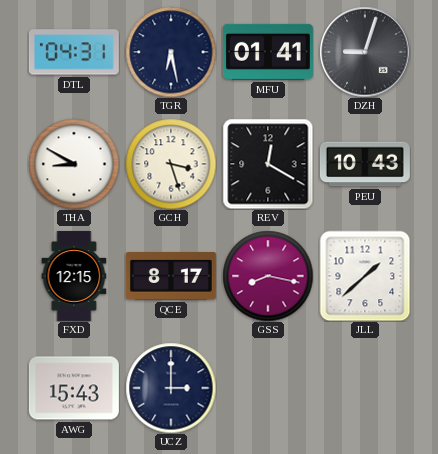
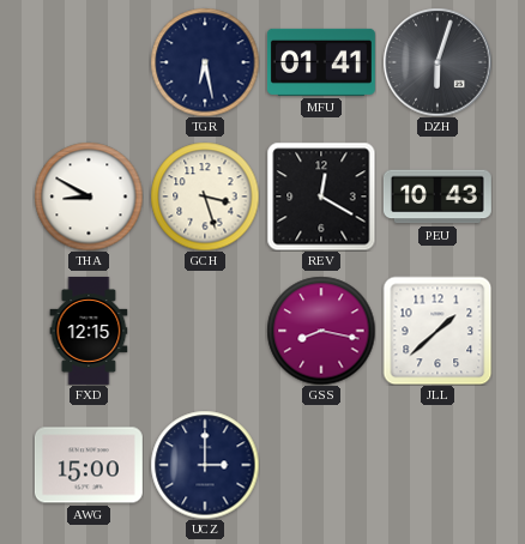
DTL: 04:31 -> none (74, 52)
DZH: 9:03 -> 6:03 (437, 62)
QCE: 8:17 -> none (171, 276)
AWG: 15:43 -> 15:00 (89, 465)
